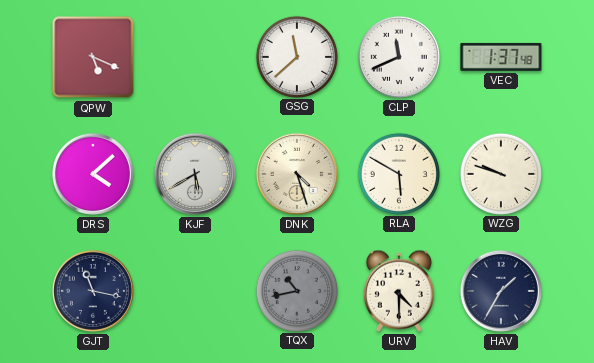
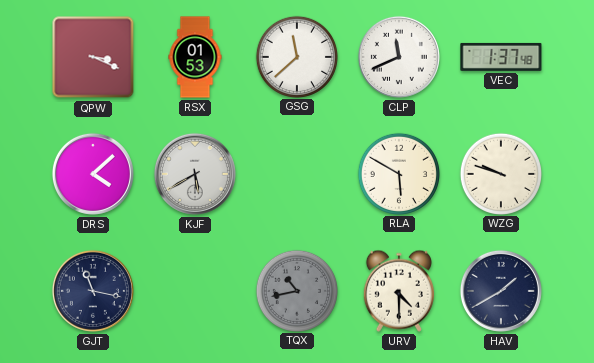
QPW: 5:19 -> 3:19 (93, 57)
RSX: none -> 01:53 (195, 57)
DNK: 4:27 -> none (297, 174)
HAV: 1:35 -> 1:40 (501, 291)
